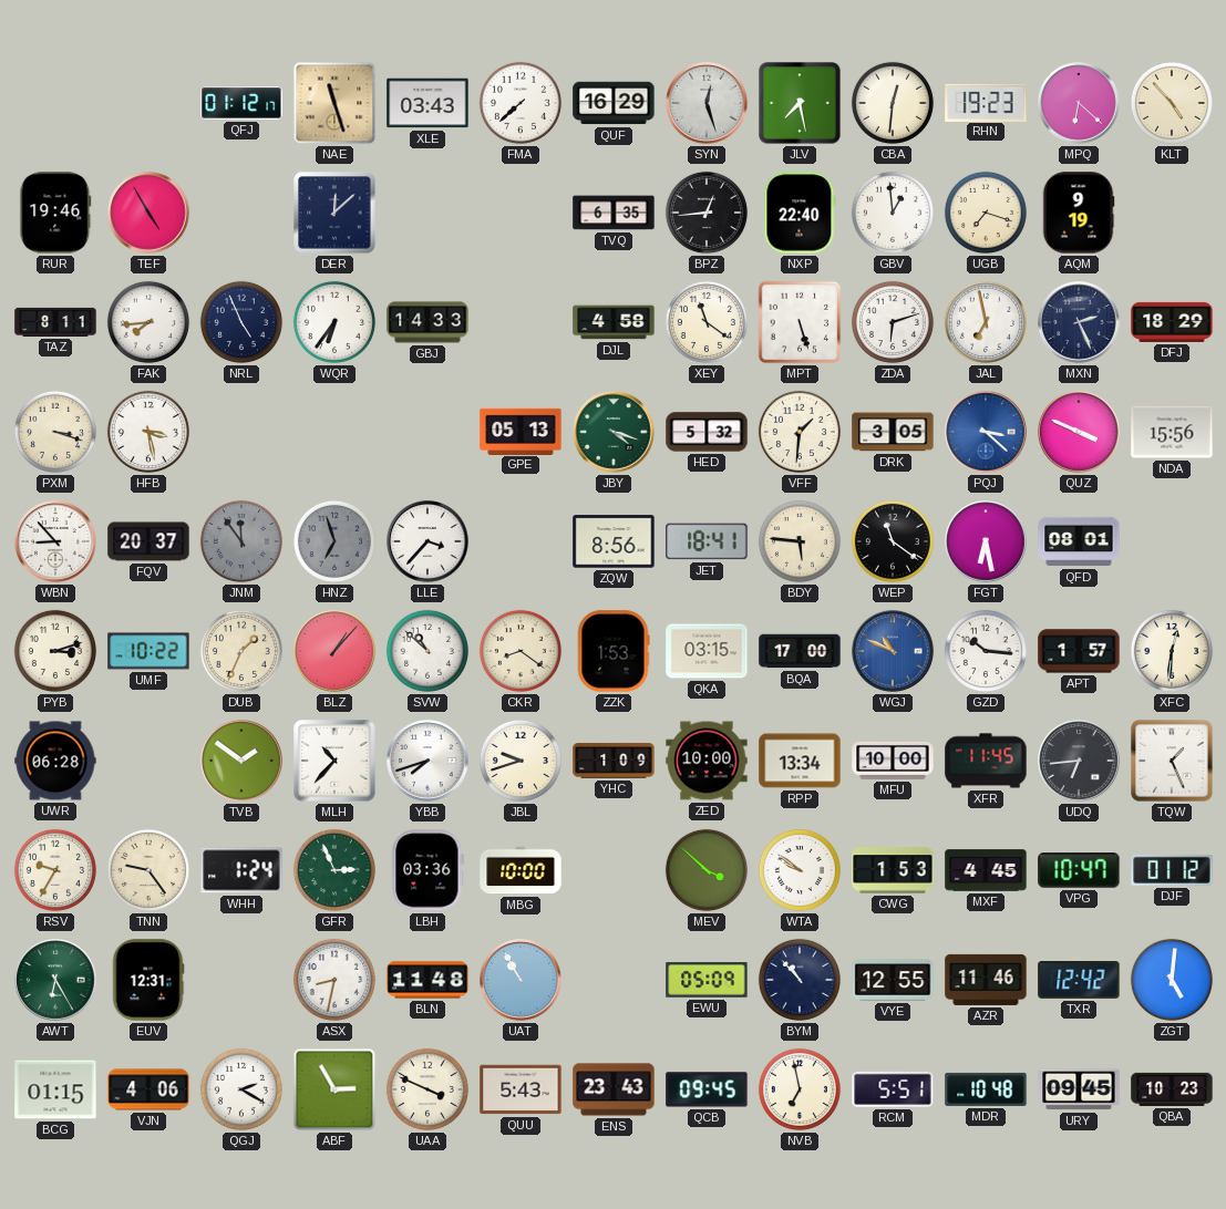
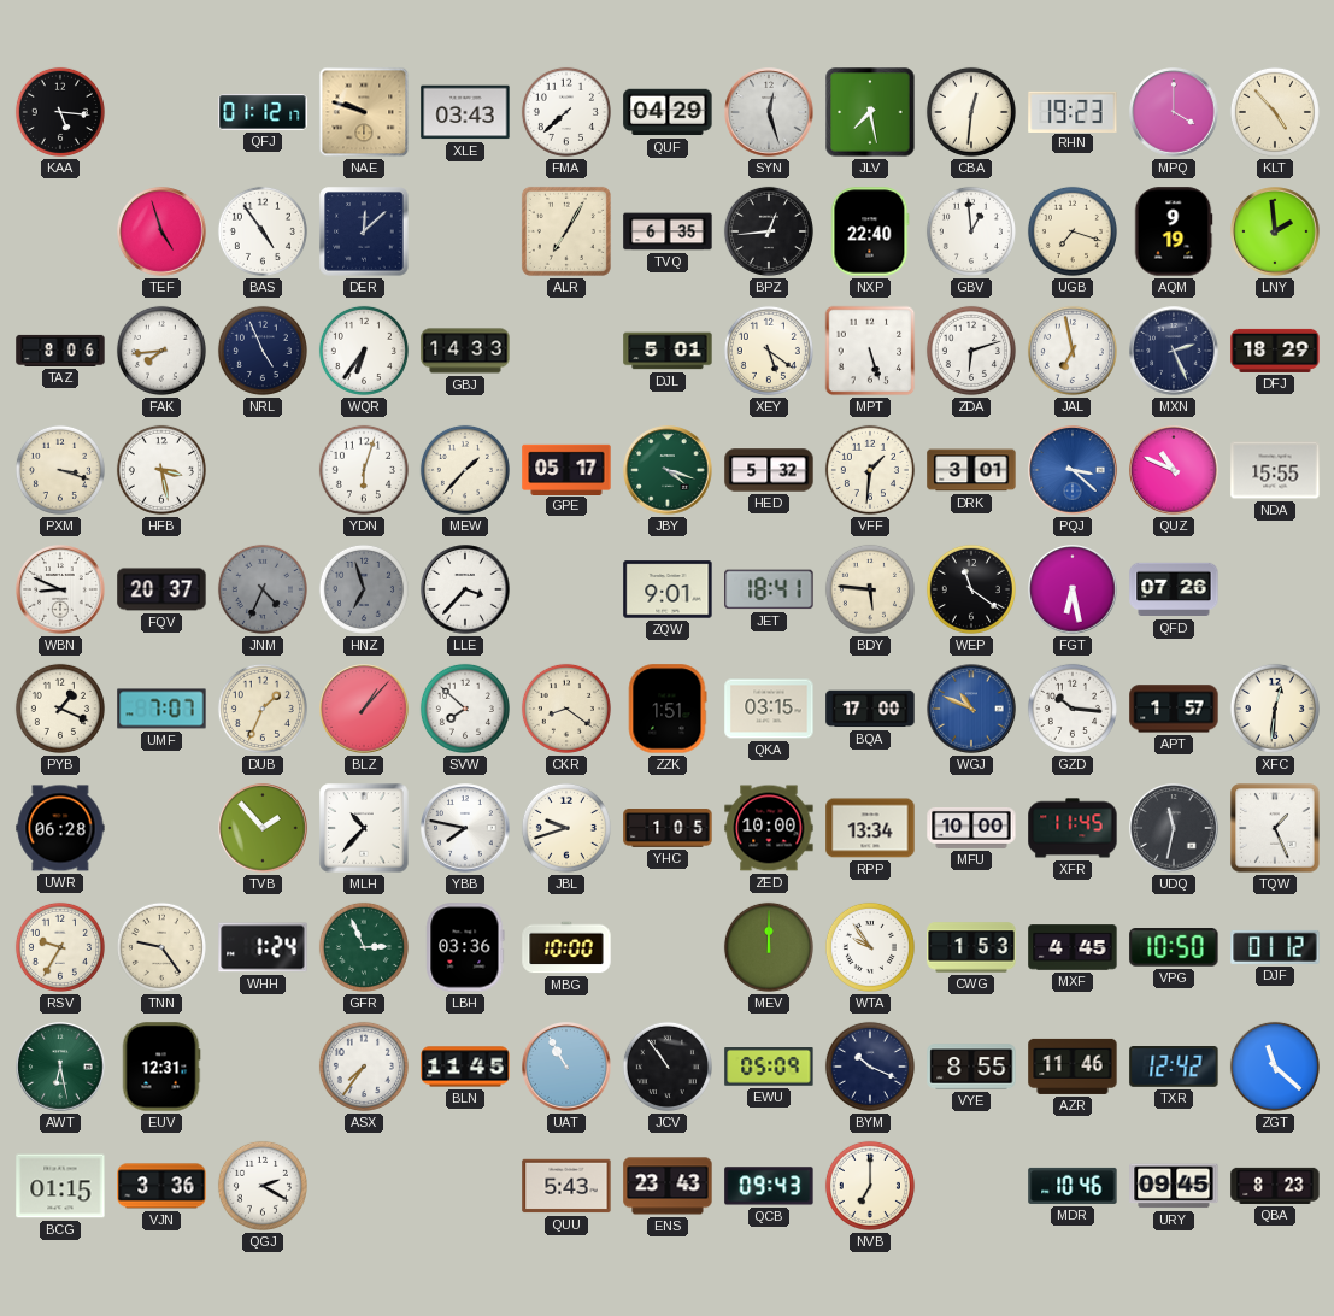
KAA: none -> 5:16 (60, 112)
NAE: 11:27 -> 9:48 (364, 112)
QUF: 16:29 -> 04:29 (668, 112)
MPQ: 6:22 -> 4:00 (1174, 112)
RUR: 19:46 -> none (55, 213)
TEF: 4:55 -> 4:57 (161, 231)
BAS: none -> 4:54 (263, 231)
ALR: none -> 7:05 (566, 231)
LNY: none -> 1:59 (1275, 231)
TAZ: 8:11 -> 8:06 (60, 351)
DJL: 4:58 -> 5:01 (668, 351)
XEY: 11:21 -> 5:21 (769, 351)
YDN: none -> 6:03 (364, 470)
MEW: none -> 1:37 (465, 470)
GPE: 05:13 -> 05:17 (566, 469)
DRK: 3:05 -> 3:01 (971, 470)
QUZ: 3:49 -> 10:49 (1174, 470)
NDA: 15:56 -> 15:55 (1275, 470)
WBN: 8:53 -> 8:49 (60, 589)
JNM: 11:54 -> 4:34 (263, 589)
ZQW: 8:56 -> 9:01 (668, 589)
QFD: 08:01 -> 07:26 (1174, 589)
PYB: 3:12 -> 1:19 (60, 709)
UMF: 10:22 -> 7:07 (161, 709)
SVW: 10:52 -> 7:52 (465, 709)
ZZK: 1:53 -> 1:51 (668, 709)
TVB: 1:51 -> 1:53 (263, 828)
YBB: 7:42 -> 7:47 (465, 828)
YHC: 1:09 -> 1:05 (668, 828)
UDQ: 6:44 -> 11:32 (1174, 828)
MEV: 3:52 -> 12:00 (769, 947)
WTA: 9:51 -> 9:54 (870, 947)
VPG: 10:47 -> 10:50 (1174, 948)
AWT: 6:25 -> 6:28 (60, 1067)
ASX: 8:32 -> 7:36 (364, 1067)
BLN: 11:48 -> 11:45 (465, 1067)
JCV: none -> 10:54 (668, 1067)
BYM: 10:53 -> 10:19 (870, 1067)
VYE: 12:55 -> 8:55 (971, 1067)
ZGT: 5:01 -> 11:22 (1275, 1067)
VJN: 4:06 -> 3:36 (161, 1186)
ABF: 2:55 -> none (334, 1089)
UAA: 3:49 -> none (427, 1089)
QCB: 09:45 -> 09:43 (769, 1186)
NVB: 6:58 -> 7:00 (870, 1186)
RCM: 5:51 -> none (893, 1089)
MDR: 10:48 -> 10:46 (1073, 1186)
QBA: 10:23 -> 8:23 (1275, 1186)
